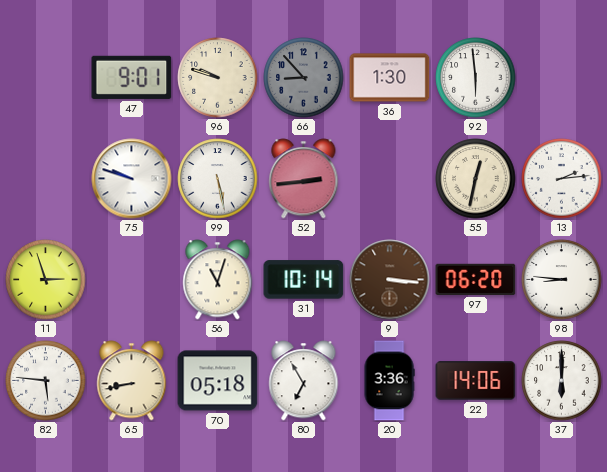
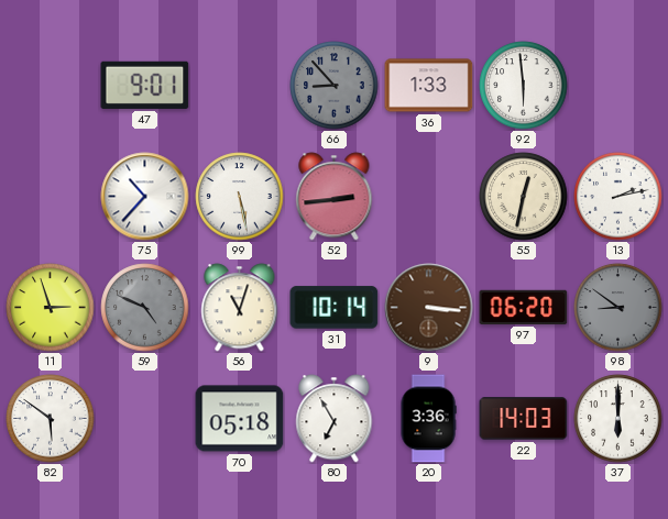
96: 9:48 -> none (218, 78)
36: 1:30 -> 1:33 (429, 86)
75: 9:48 -> 10:37 (145, 197)
13: 2:14 -> 2:13 (618, 197)
59: none -> 4:49 (145, 308)
98: 8:46 -> 8:51 (618, 308)
98 dial: white -> grey (618, 308)
82: 5:46 -> 5:51 (51, 419)
65: 8:43 -> none (132, 381)
22: 14:06 -> 14:03 (524, 419)
